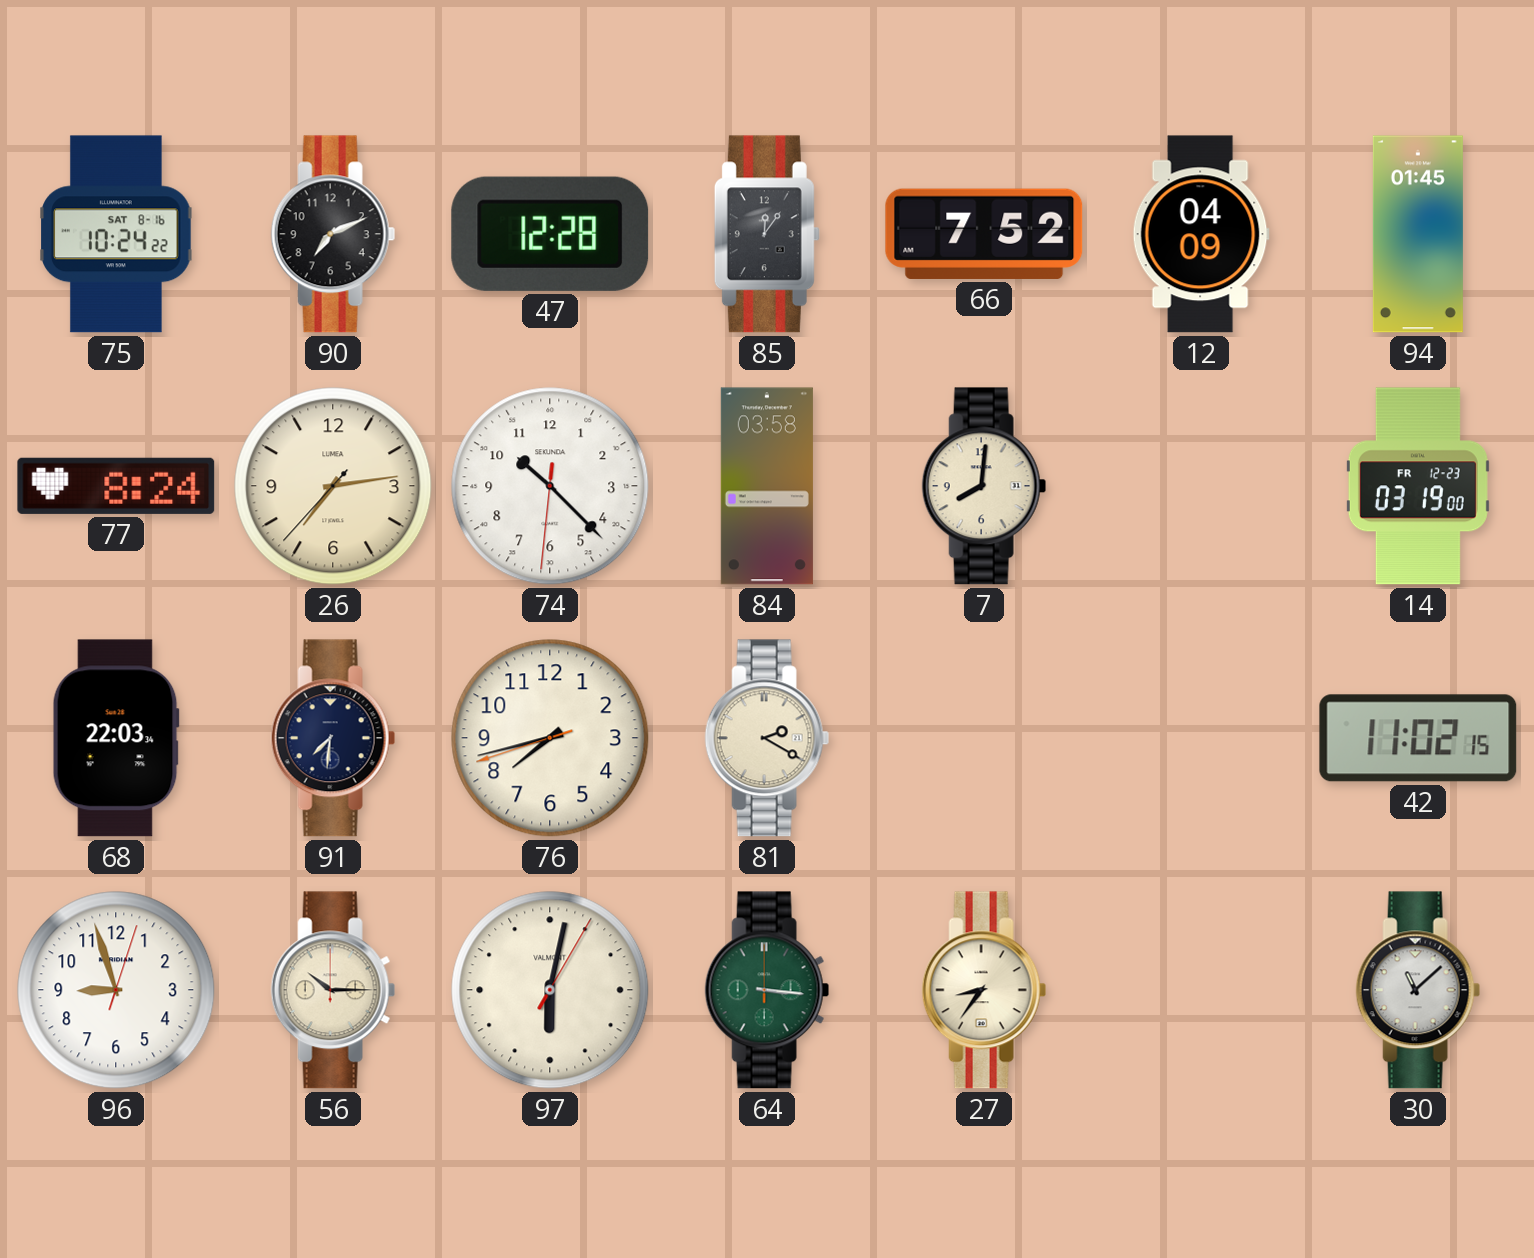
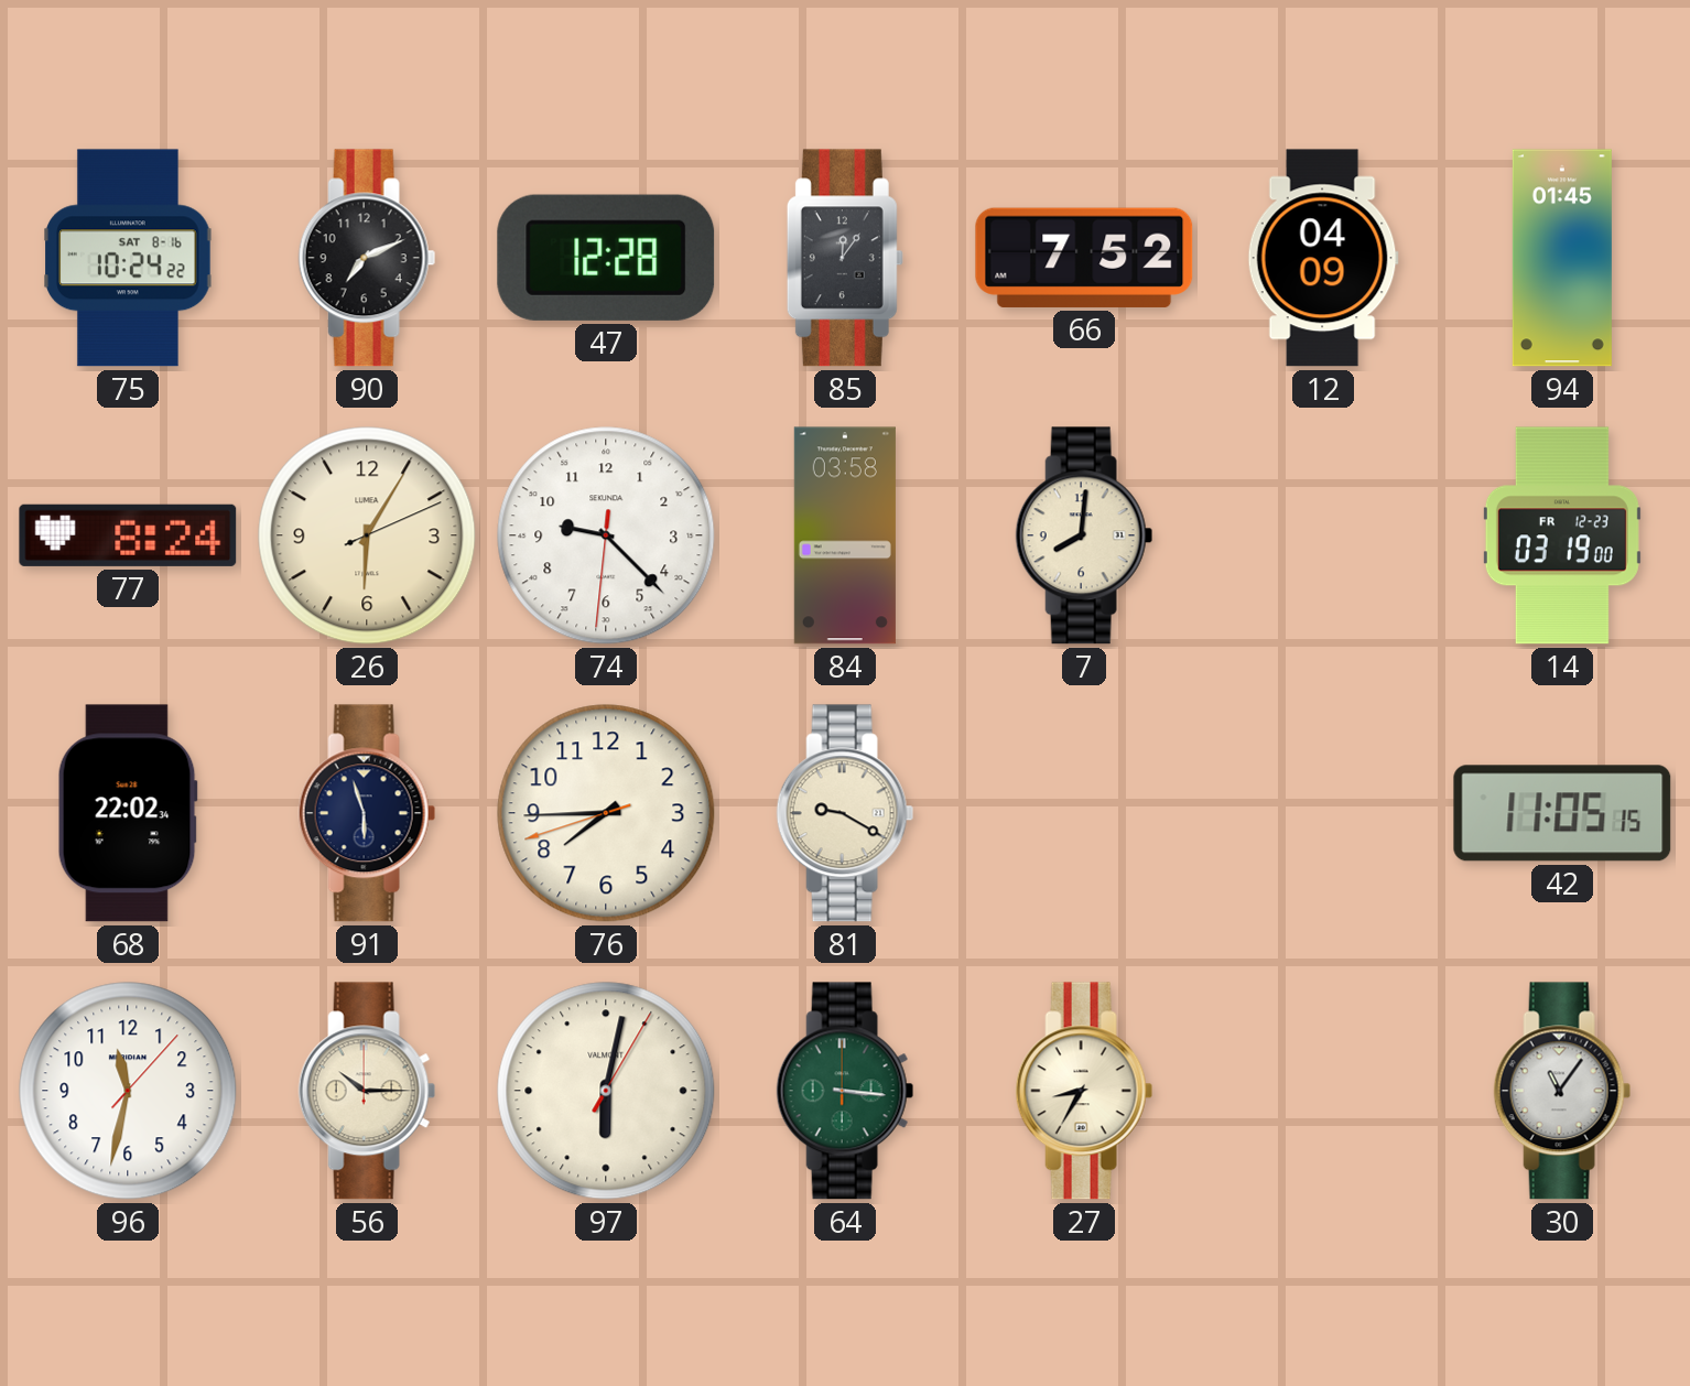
26: 7:13 -> 6:05 (367, 535)
74: 10:22 -> 9:22 (606, 535)
68: 22:03 -> 22:02 (128, 813)
91: 7:31 -> 5:57 (367, 813)
76: 7:42 -> 7:44 (606, 813)
81: 2:20 -> 9:20 (845, 813)
42: 11:02 -> 11:05 (1562, 813)
96: 8:57 -> 11:32 (128, 1091)
27: 8:36 -> 8:35 (1084, 1091)
30: 11:08 -> 11:06 (1562, 1091)
